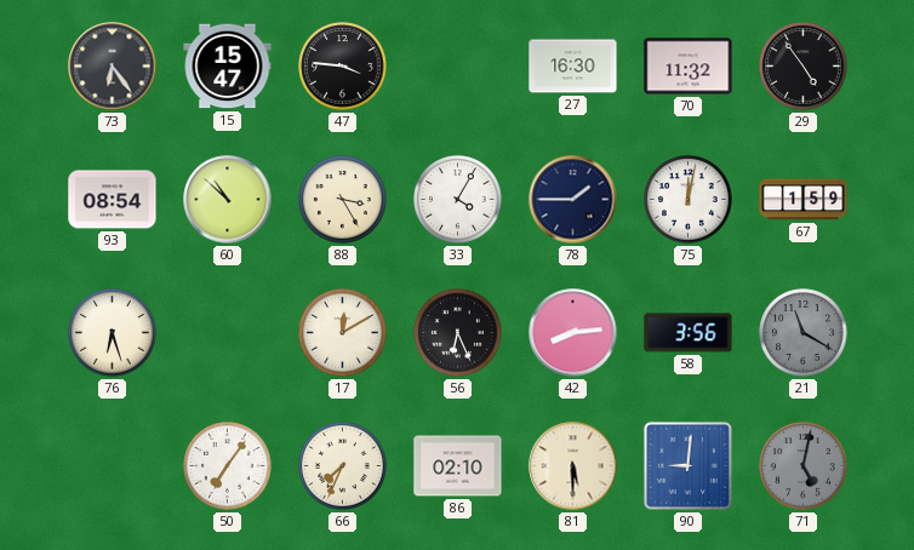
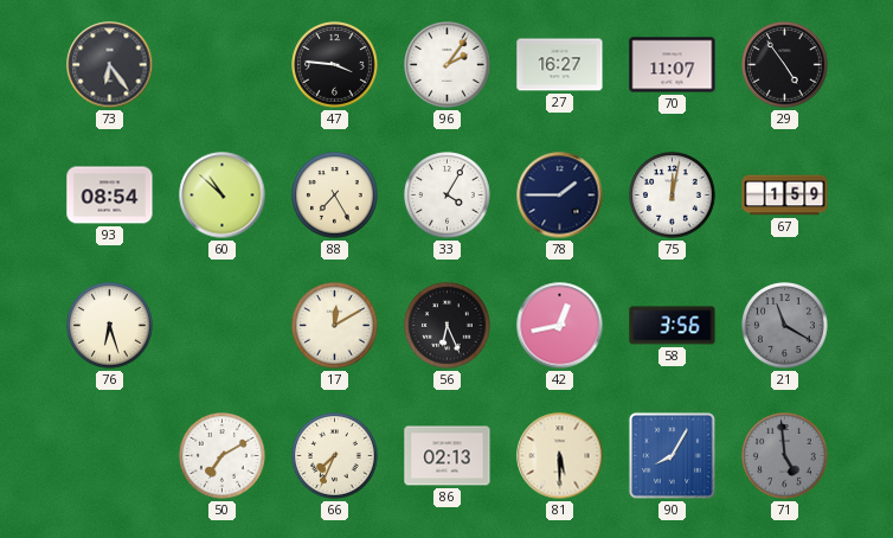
15: 15:47 -> none (228, 67)
96: none -> 2:06 (448, 65)
27: 16:30 -> 16:27 (560, 65)
70: 11:32 -> 11:07 (673, 65)
88: 3:25 -> 7:25 (335, 196)
42: 8:14 -> 12:43 (560, 326)
50: 7:06 -> 7:10 (223, 456)
86: 02:10 -> 02:13 (448, 456)
90: 9:01 -> 8:05 (672, 455)
71: 5:02 -> 4:59 (785, 456)
